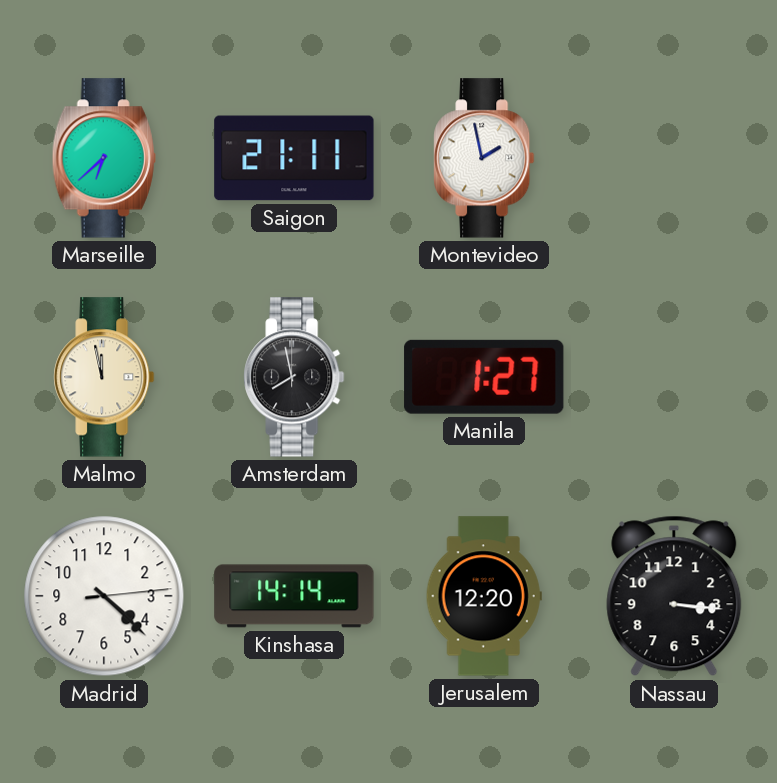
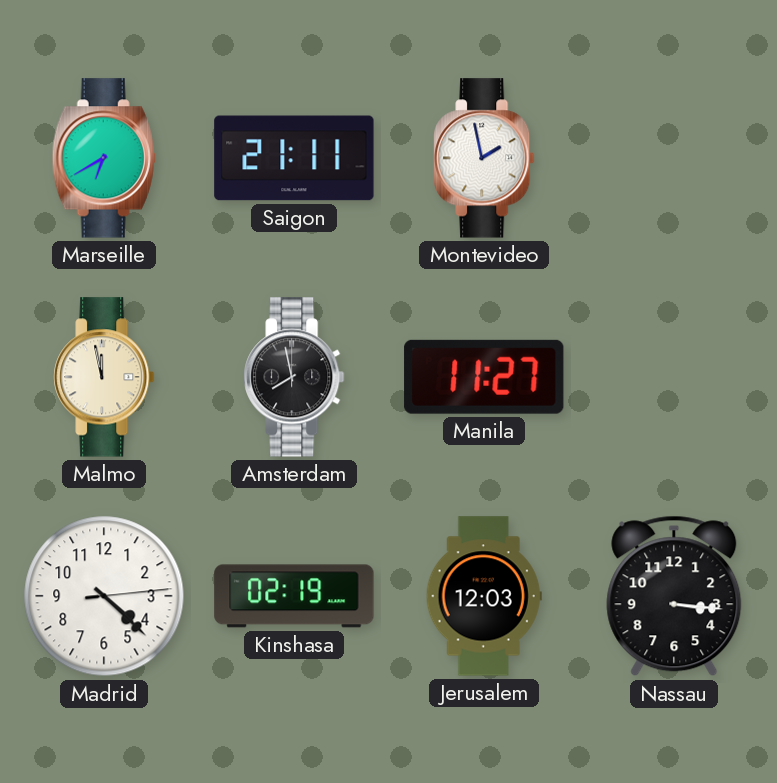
Marseille: 6:38 -> 6:40 (104, 158)
Manila: 1:27 -> 11:27 (484, 377)
Kinshasa: 14:14 -> 02:19 (294, 596)
Jerusalem: 12:20 -> 12:03 (484, 596)
